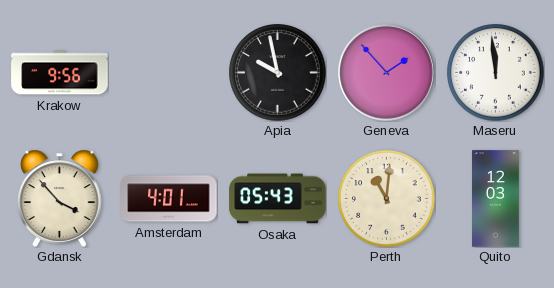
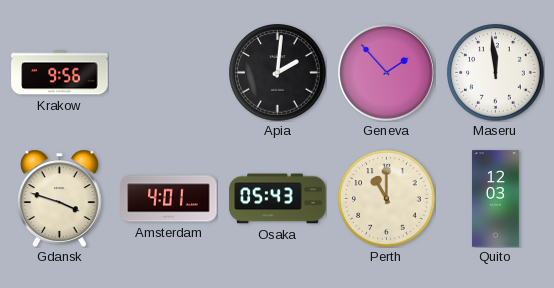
Apia: 9:58 -> 2:01 (278, 73)
Gdansk: 3:53 -> 3:48 (60, 198)
Perth: 11:01 -> 11:00 (387, 199)
